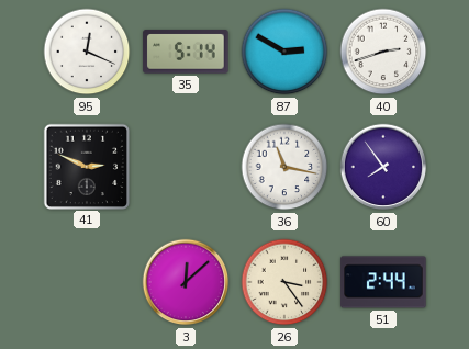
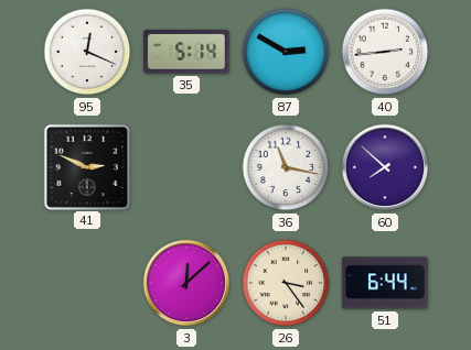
40: 2:42 -> 2:44 (385, 52)
60: 7:54 -> 7:52 (385, 167)
51: 2:44 -> 6:44 (385, 283)
